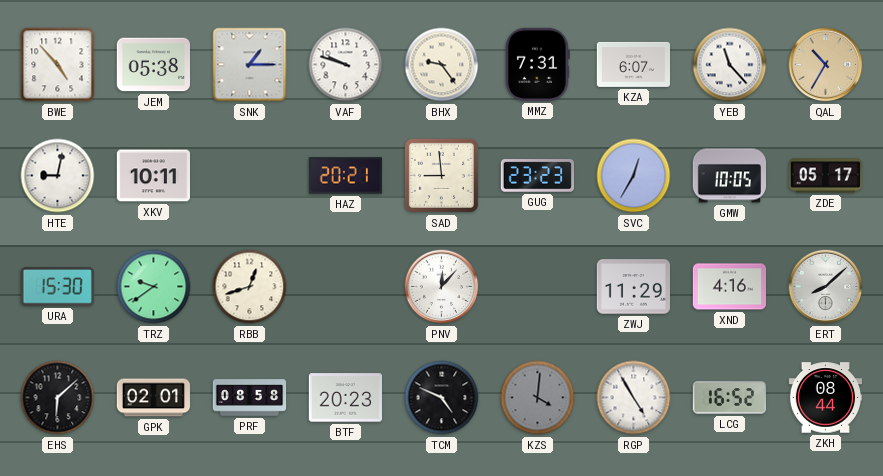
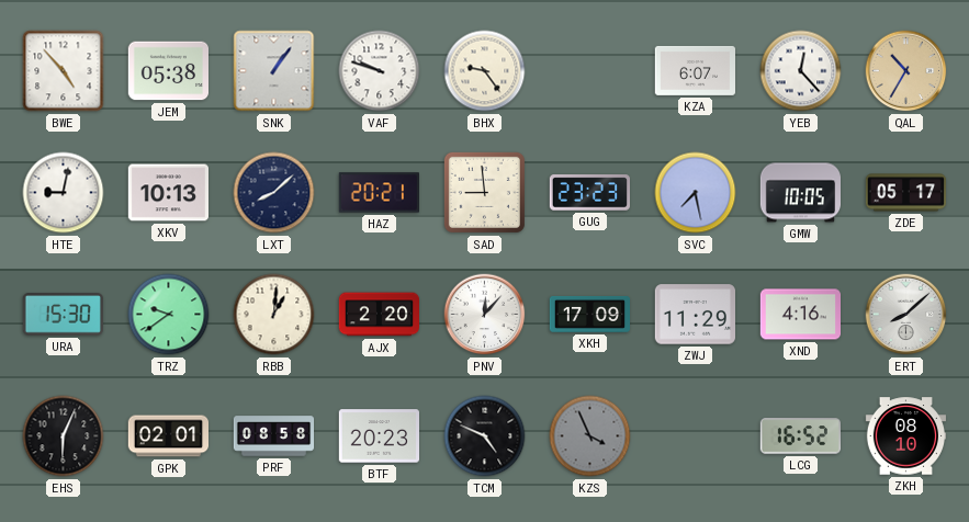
SNK: 1:15 -> 1:06 (274, 71)
MMZ: 7:31 -> none (538, 64)
YEB: 11:23 -> 12:23 (801, 71)
XKV: 10:11 -> 10:13 (168, 193)
LXT: none -> 8:08 (274, 193)
SVC: 12:35 -> 7:28 (696, 193)
RBB: 12:42 -> 1:01 (274, 315)
AJX: none -> 2:20 (379, 315)
XKH: none -> 17:09 (590, 314)
EHS: 6:08 -> 6:04 (64, 436)
KZS: 4:01 -> 3:56 (590, 436)
RGP: 4:55 -> none (634, 398)
ZKH: 08:44 -> 08:10 (905, 436)
